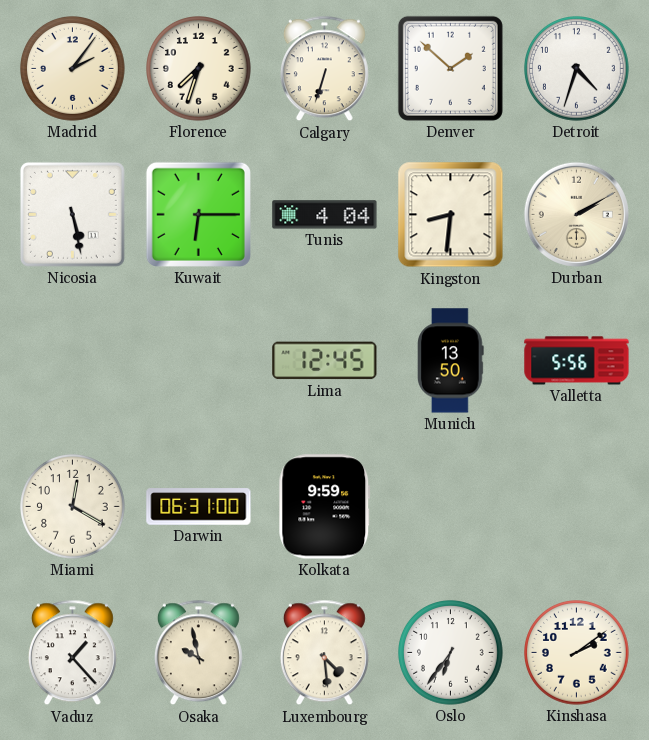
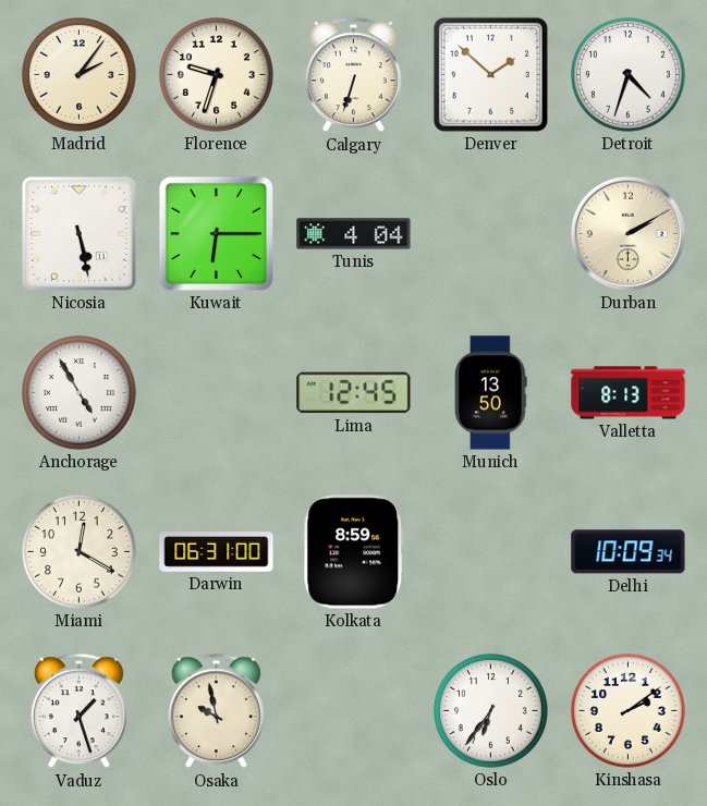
Florence: 7:33 -> 9:33 (217, 75)
Kingston: 8:31 -> none (451, 215)
Anchorage: none -> 4:55 (80, 393)
Valletta: 5:56 -> 8:13 (629, 393)
Kolkata: 9:59 -> 8:59 (354, 552)
Delhi: none -> 10:09 (629, 552)
Vaduz: 1:23 -> 1:27 (78, 711)
Luxembourg: 4:29 -> none (324, 653)
